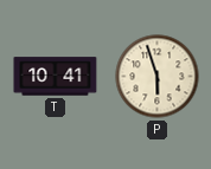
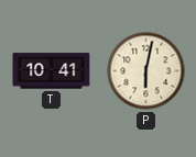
P: 5:57 -> 6:02 (146, 71)
